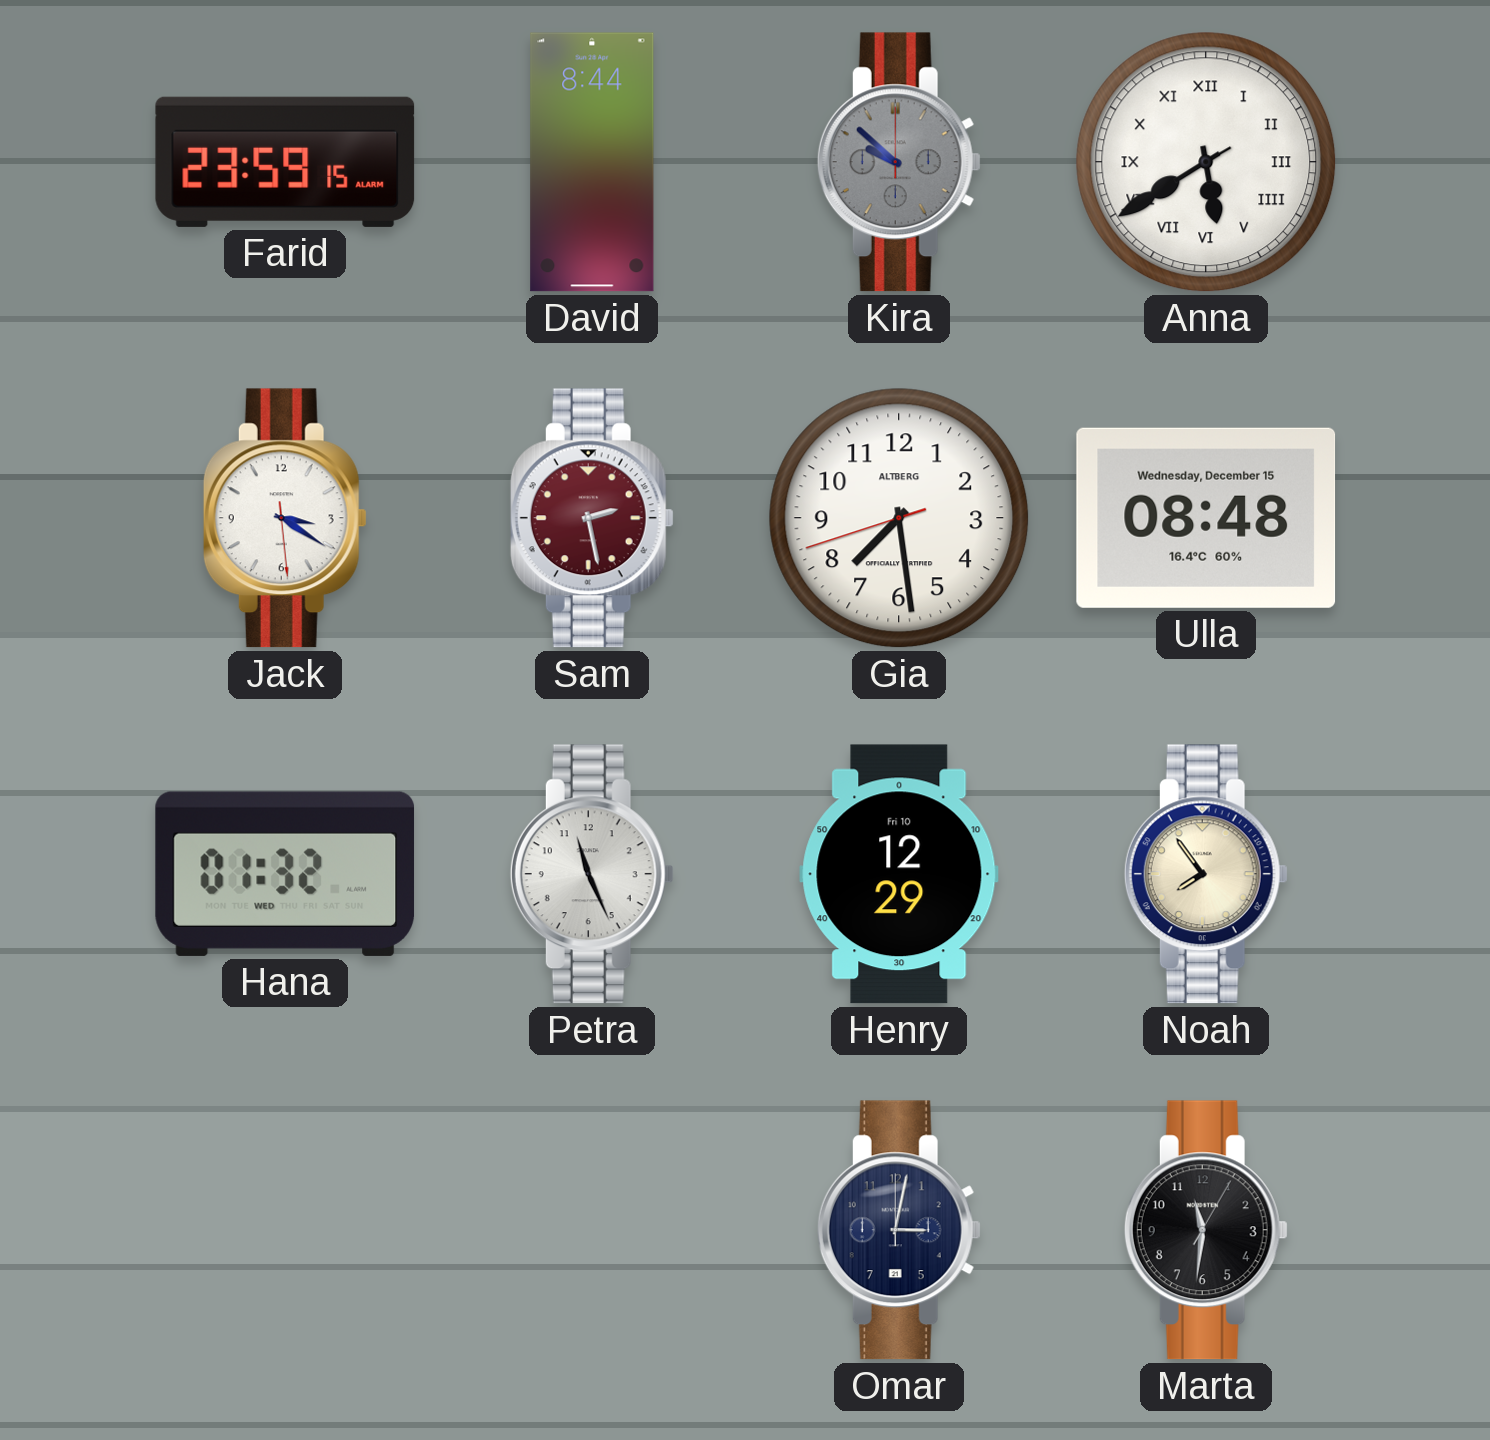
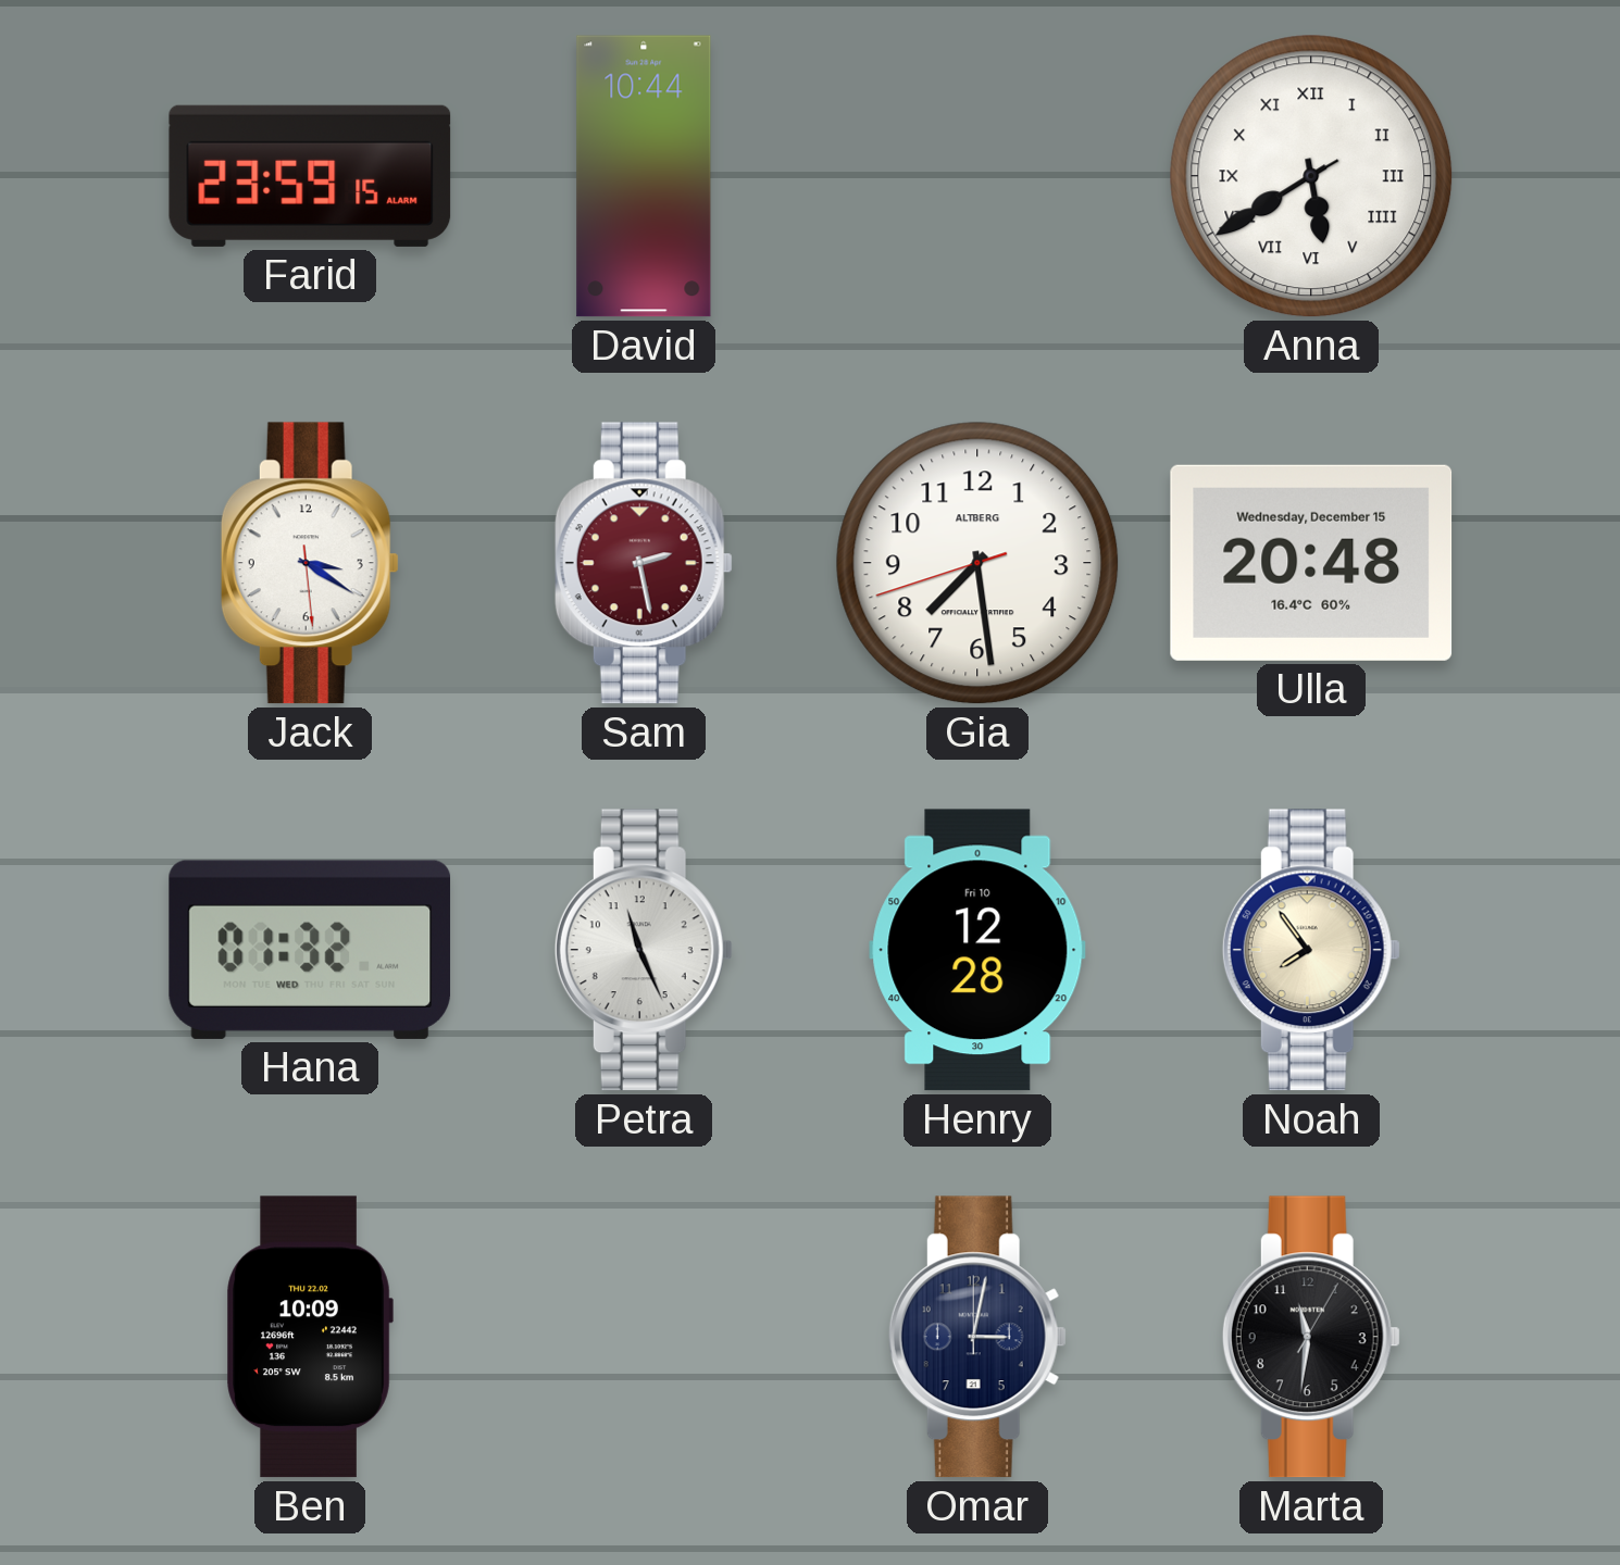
David: 8:44 -> 10:44 (644, 176)
Kira: 9:52 -> none (899, 162)
Ulla: 08:48 -> 20:48 (1311, 563)
Henry: 12:29 -> 12:28 (977, 950)
Ben: none -> 10:09 (310, 1337)
